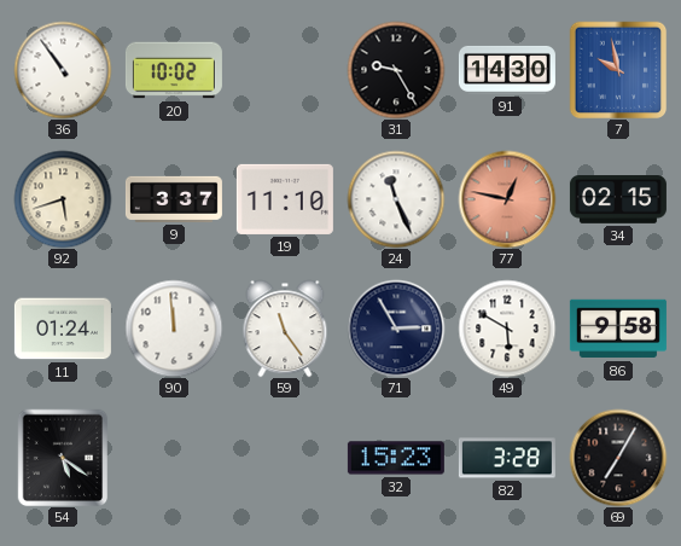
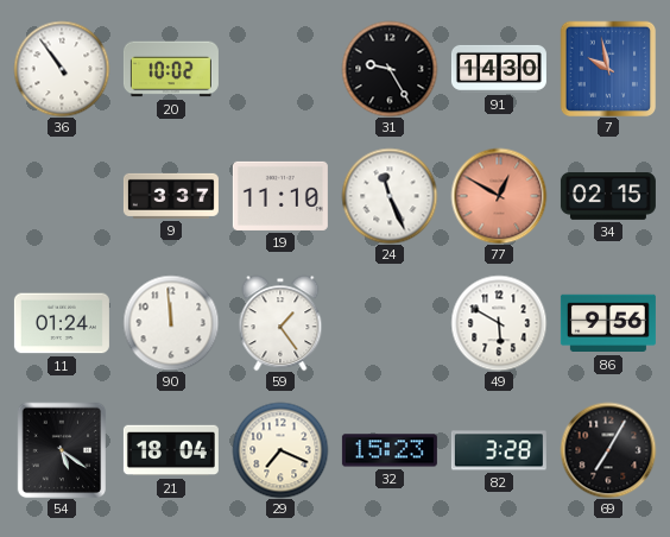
92: 5:42 -> none (63, 199)
77: 12:47 -> 12:50 (499, 196)
59: 11:24 -> 1:24 (280, 323)
71: 2:55 -> none (396, 329)
86: 9:58 -> 9:56 (608, 323)
21: none -> 18:04 (171, 450)
29: none -> 7:19 (280, 450)
